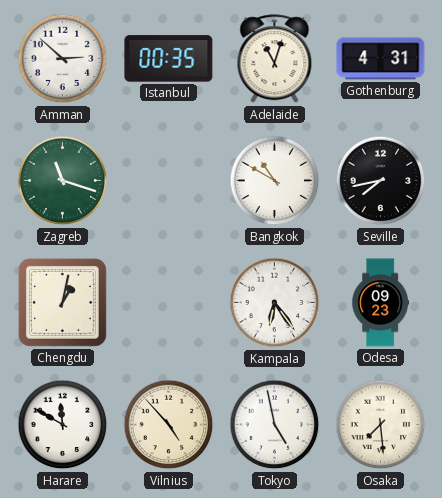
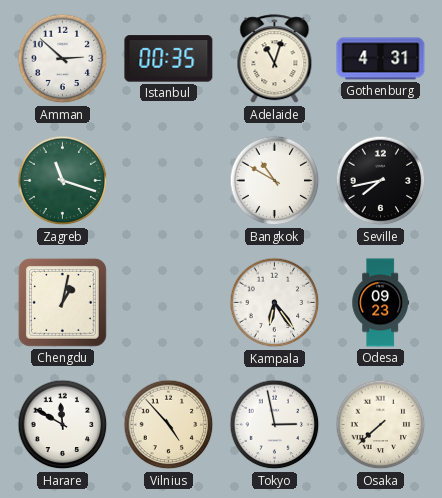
Tokyo: 4:58 -> 2:58 (275, 425)
Osaka: 7:29 -> 7:38 (381, 425)
